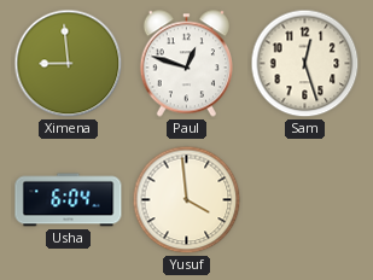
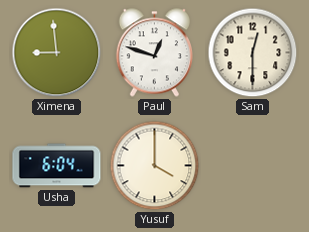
Sam: 12:27 -> 12:30 (253, 53)
Yusuf: 3:59 -> 4:00 (155, 166)
